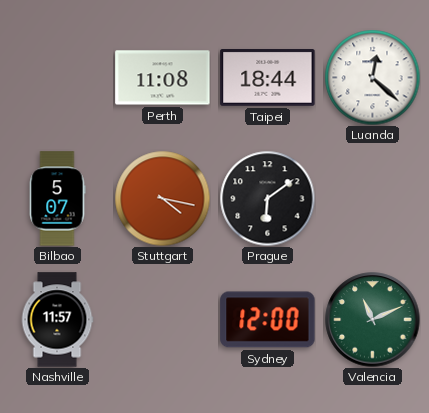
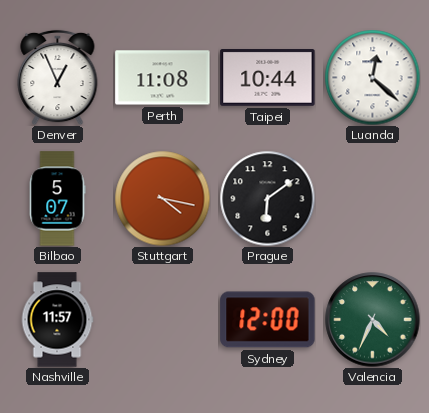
Denver: none -> 12:56 (58, 77)
Taipei: 18:44 -> 10:44 (268, 78)
Valencia: 11:11 -> 4:34 (373, 320)
